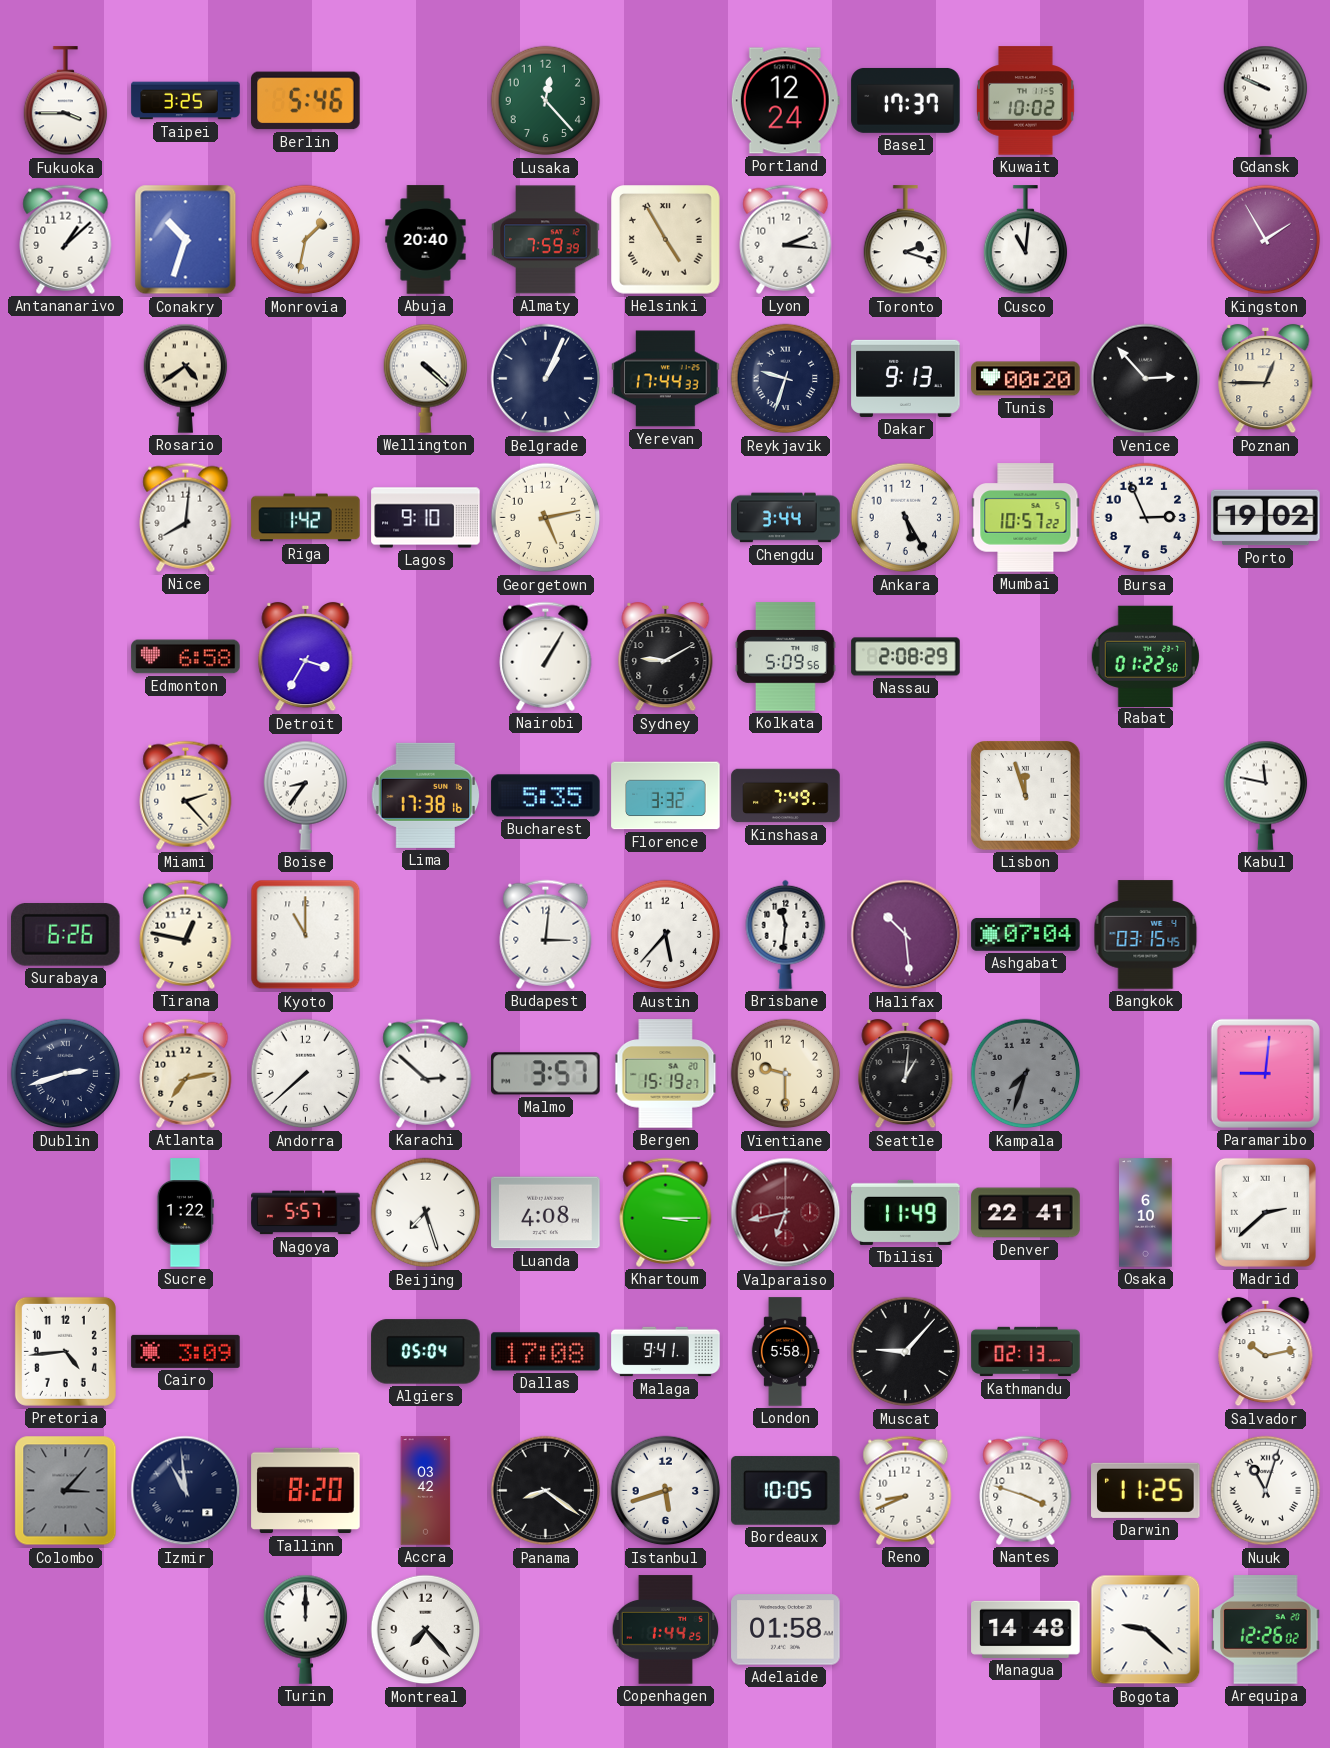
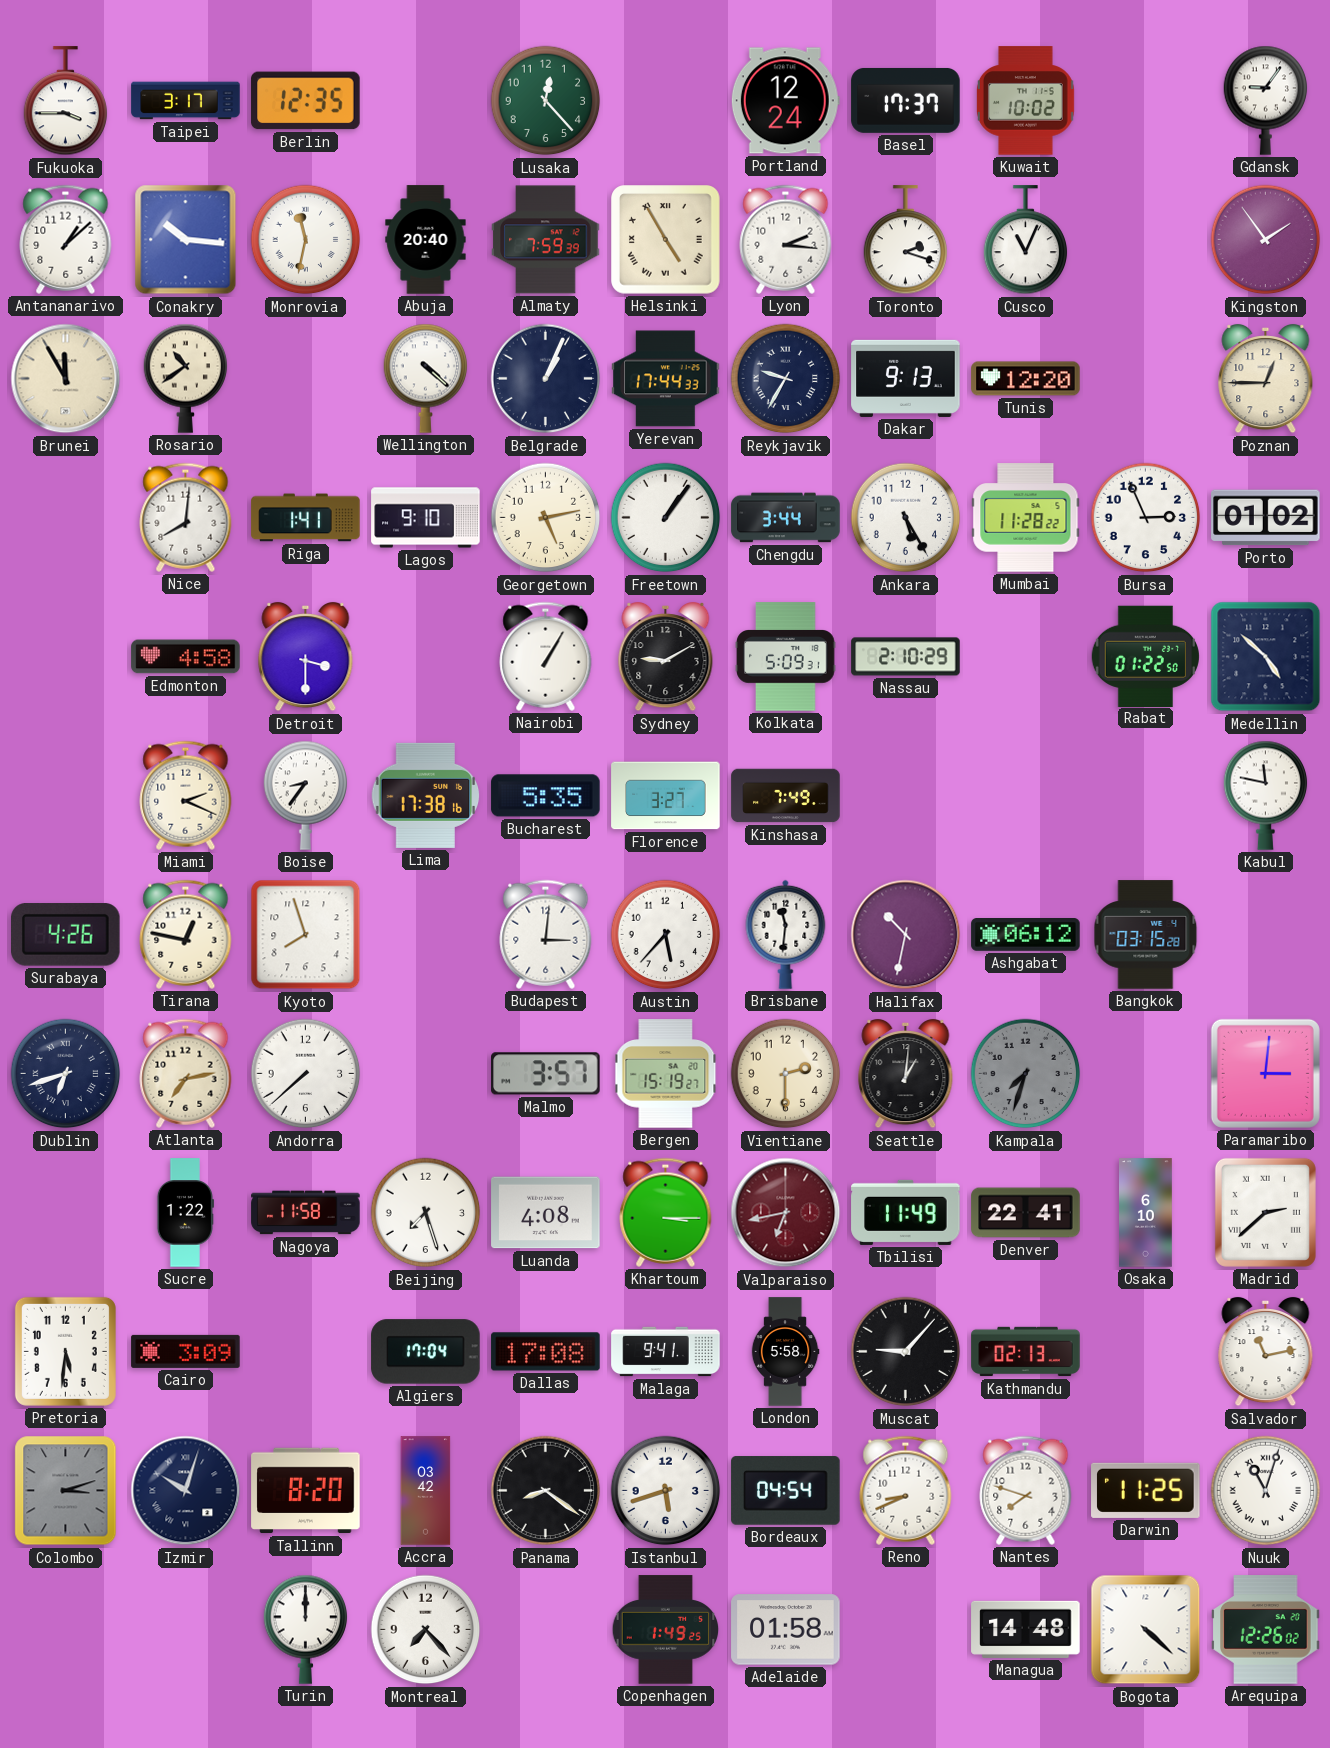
Taipei: 3:25 -> 3:17 (186, 101)
Berlin: 5:46 -> 12:35 (306, 101)
Gdansk: 9:49 -> 9:06 (1266, 100)
Conakry: 10:33 -> 10:16 (186, 240)
Monrovia: 1:32 -> 11:32 (306, 240)
Cusco: 11:01 -> 11:04 (1026, 240)
Kingston: 1:55 -> 1:54 (1266, 240)
Brunei: none -> 11:55 (66, 379)
Rosario: 4:39 -> 10:39 (186, 378)
Reykjavik: 9:33 -> 9:35 (786, 379)
Tunis: 00:20 -> 12:20 (1026, 379)
Venice: 2:53 -> none (1146, 379)
Riga: 1:42 -> 1:41 (306, 518)
Freetown: none -> 1:06 (666, 518)
Mumbai: 10:57 -> 11:28 (1026, 518)
Porto: 19:02 -> 01:02 (1266, 518)
Edmonton: 6:58 -> 4:58 (186, 657)
Detroit: 3:35 -> 3:30 (306, 657)
Kolkata: 5:09:56 -> 5:09:31 (786, 657)
Nassau: 2:08 -> 2:10 (906, 657)
Medellin: none -> 4:52 (1266, 657)
Miami: 2:23 -> 2:19 (186, 795)
Florence: 3:32 -> 3:27 (666, 796)
Lisbon: 11:57 -> none (1026, 796)
Surabaya: 6:26 -> 4:26 (66, 935)
Kyoto: 11:00 -> 7:57 (306, 935)
Halifax: 10:29 -> 10:32 (906, 935)
Ashgabat: 07:04 -> 06:12 (1026, 935)
Bangkok: 03:15:45 -> 03:15:28 (1146, 935)
Dublin: 2:42 -> 6:42 (66, 1074)
Karachi: 2:52 -> none (426, 1073)
Vientiane: 9:30 -> 2:30 (786, 1074)
Paramaribo: 9:01 -> 3:01 (1265, 1073)
Nagoya: 5:57 -> 11:58 (306, 1213)
Pretoria: 4:44 -> 5:31 (65, 1351)
Algiers: 05:04 -> 17:04 (426, 1352)
Salvador: 10:13 -> 11:13 (1266, 1352)
Colombo: 3:07 -> 3:12 (66, 1491)
Izmir: 10:59 -> 10:03 (186, 1491)
Bordeaux: 10:05 -> 04:54 (786, 1491)
Nantes: 3:48 -> 7:48 (1026, 1490)
Copenhagen: 1:44 -> 1:49 (666, 1630)
Bogota: 9:22 -> 4:22 (1146, 1630)
